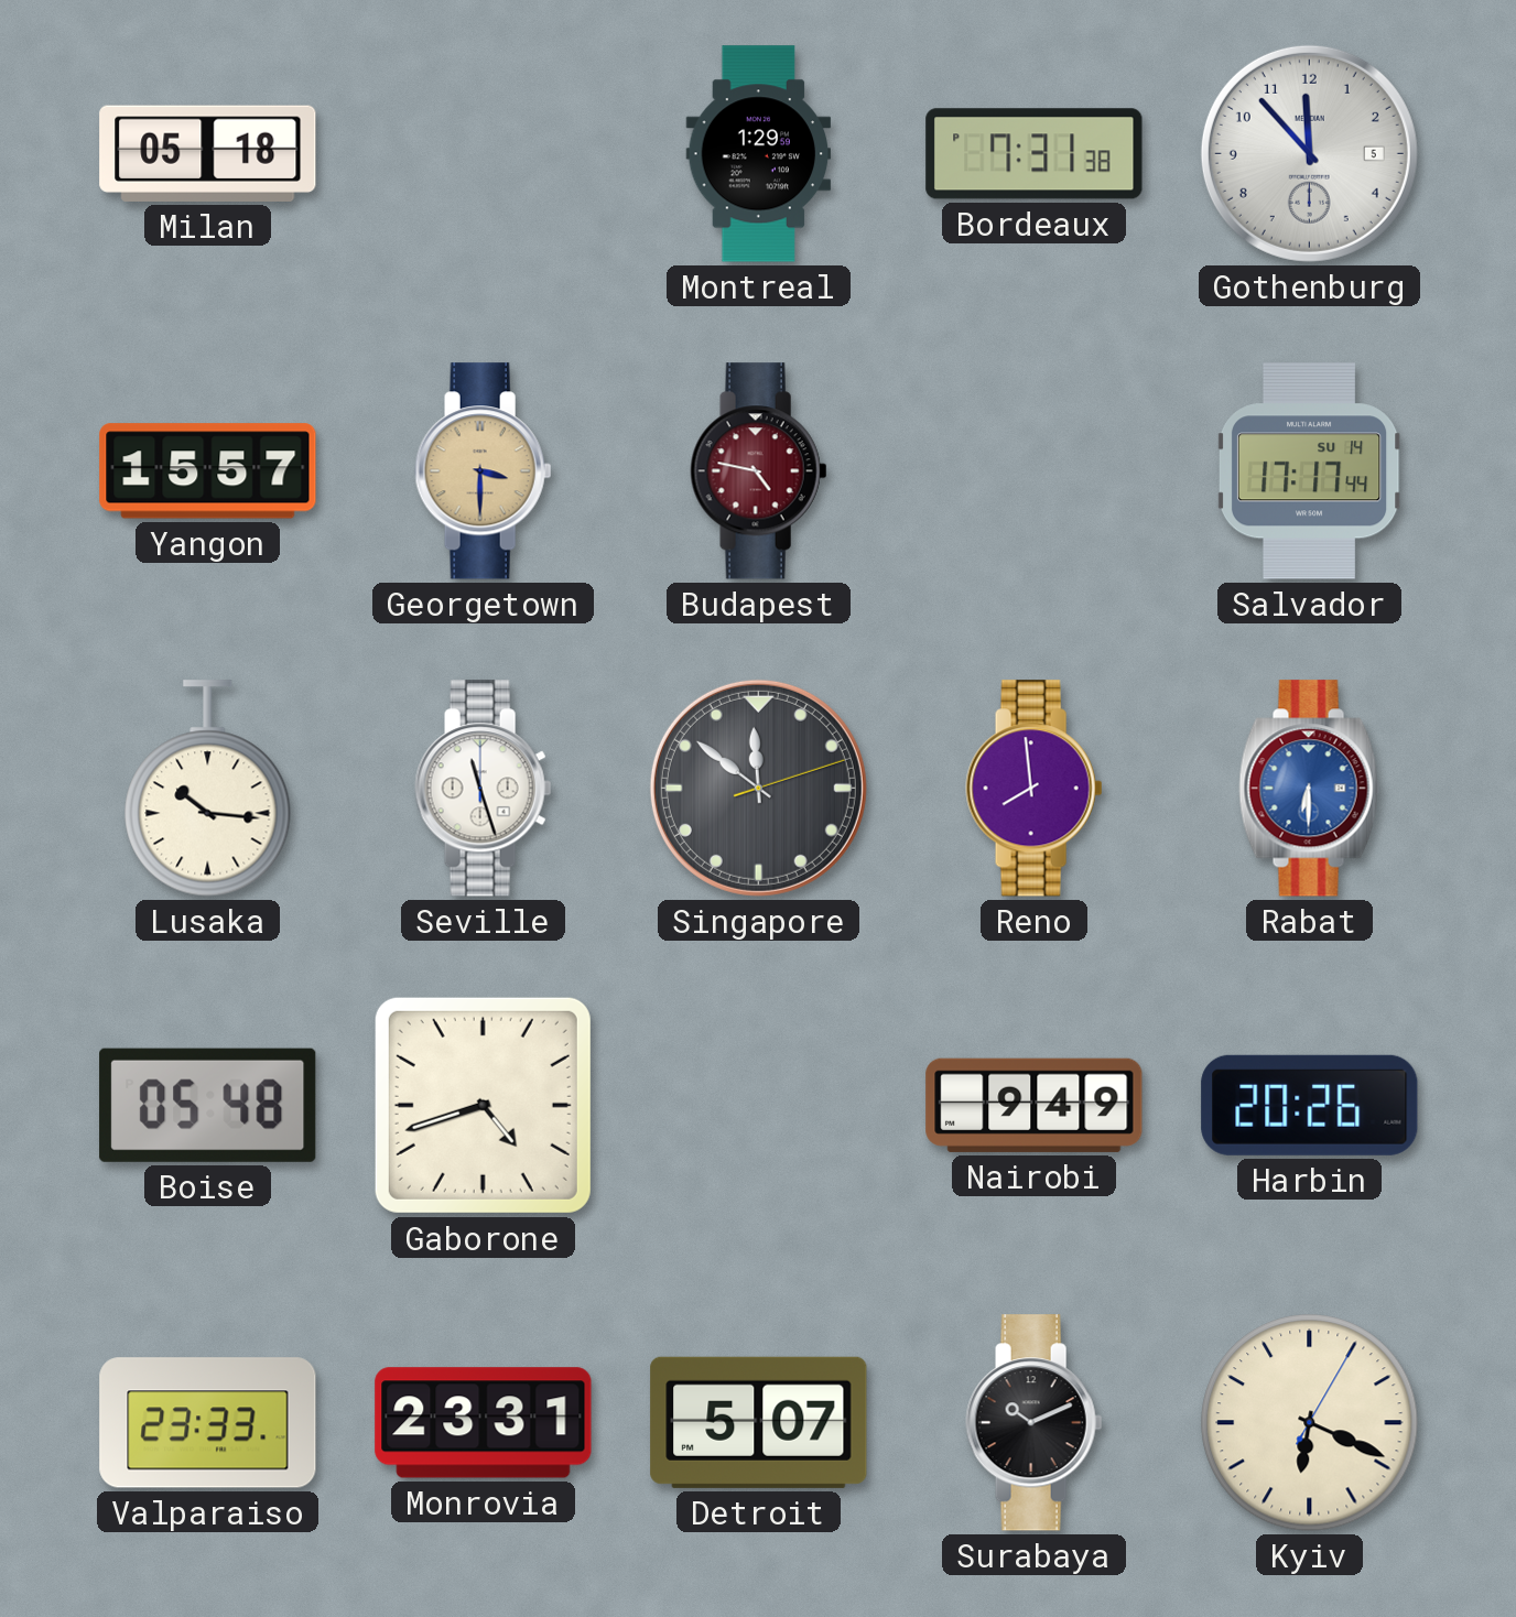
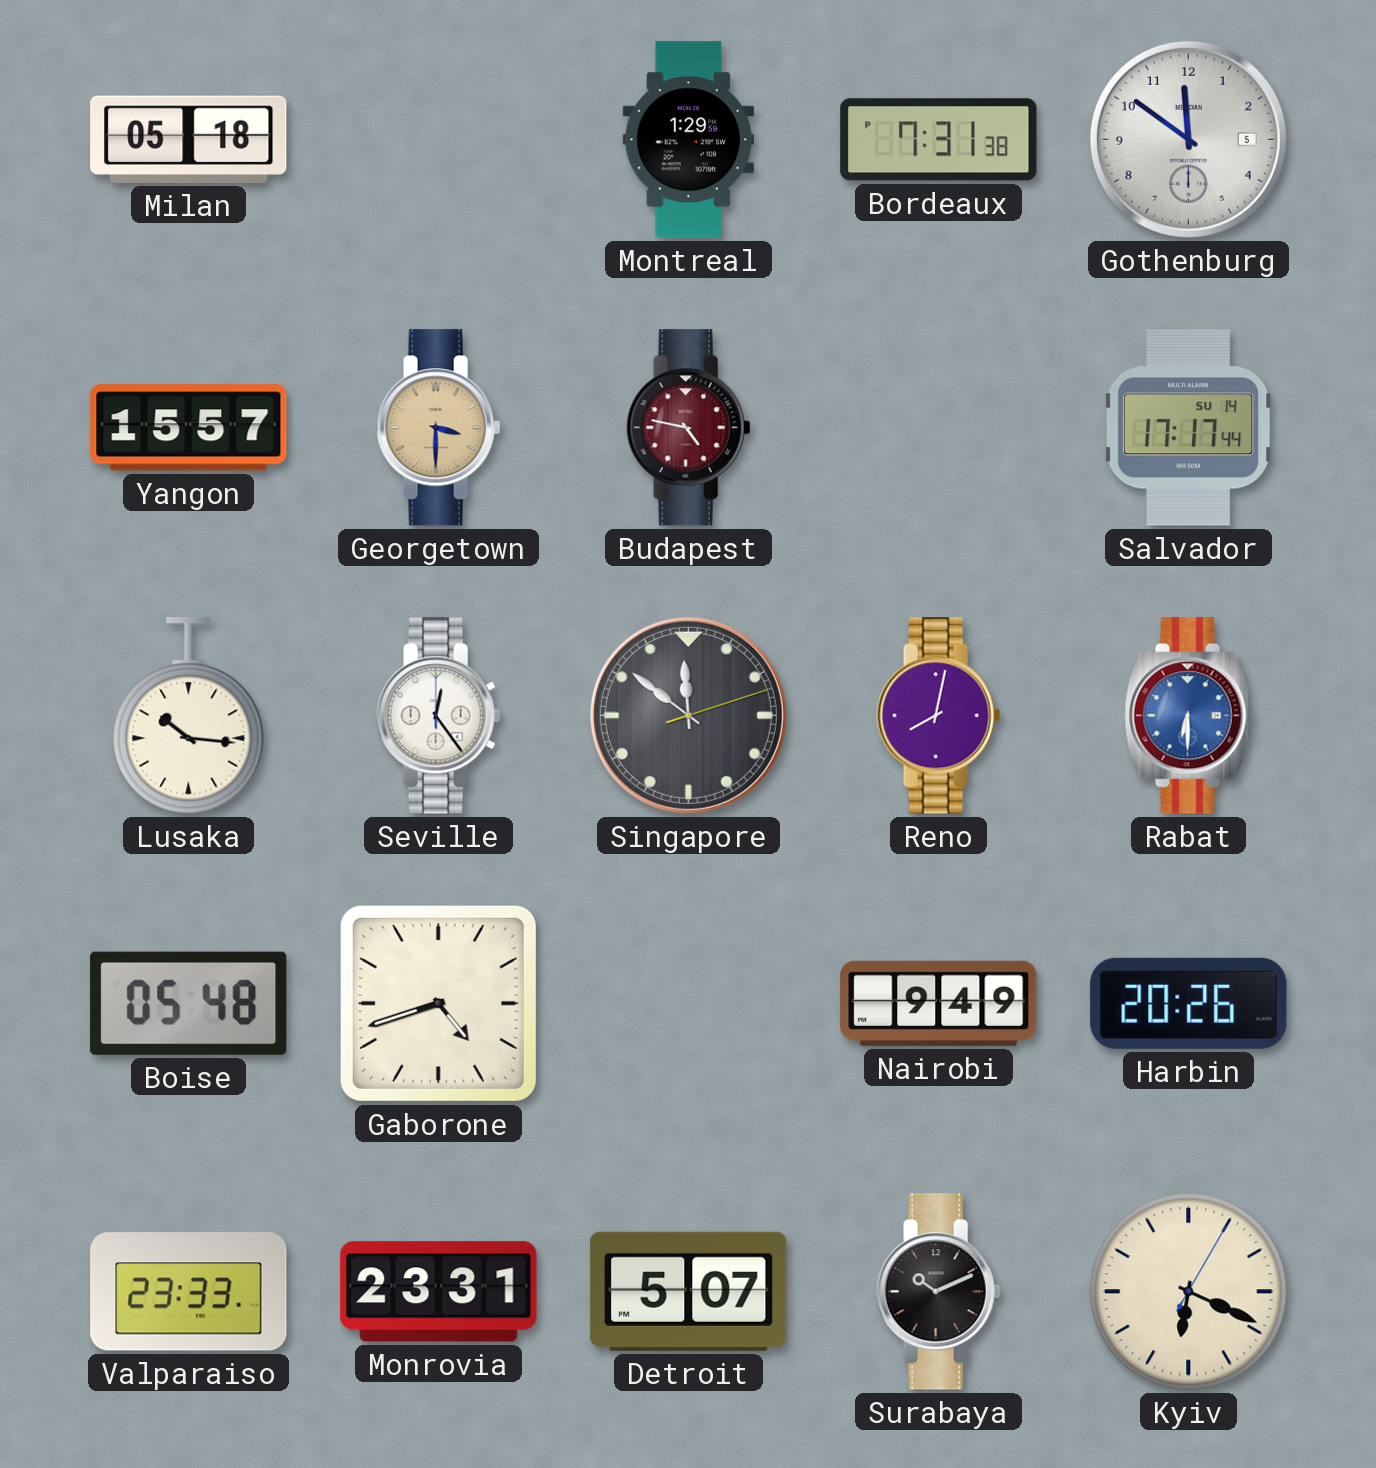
Gothenburg: 11:53 -> 11:51 (1188, 139)
Seville: 11:27 -> 12:24 (439, 716)
Reno: 7:59 -> 8:02 (939, 716)
